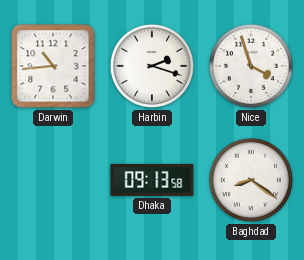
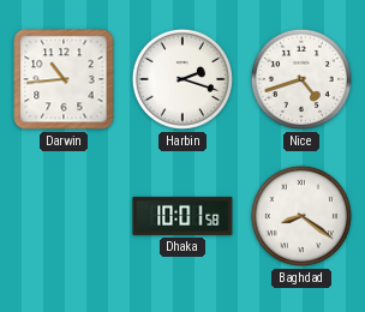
Nice: 3:57 -> 4:42 (301, 79)
Dhaka: 09:13 -> 10:01 (182, 216)
